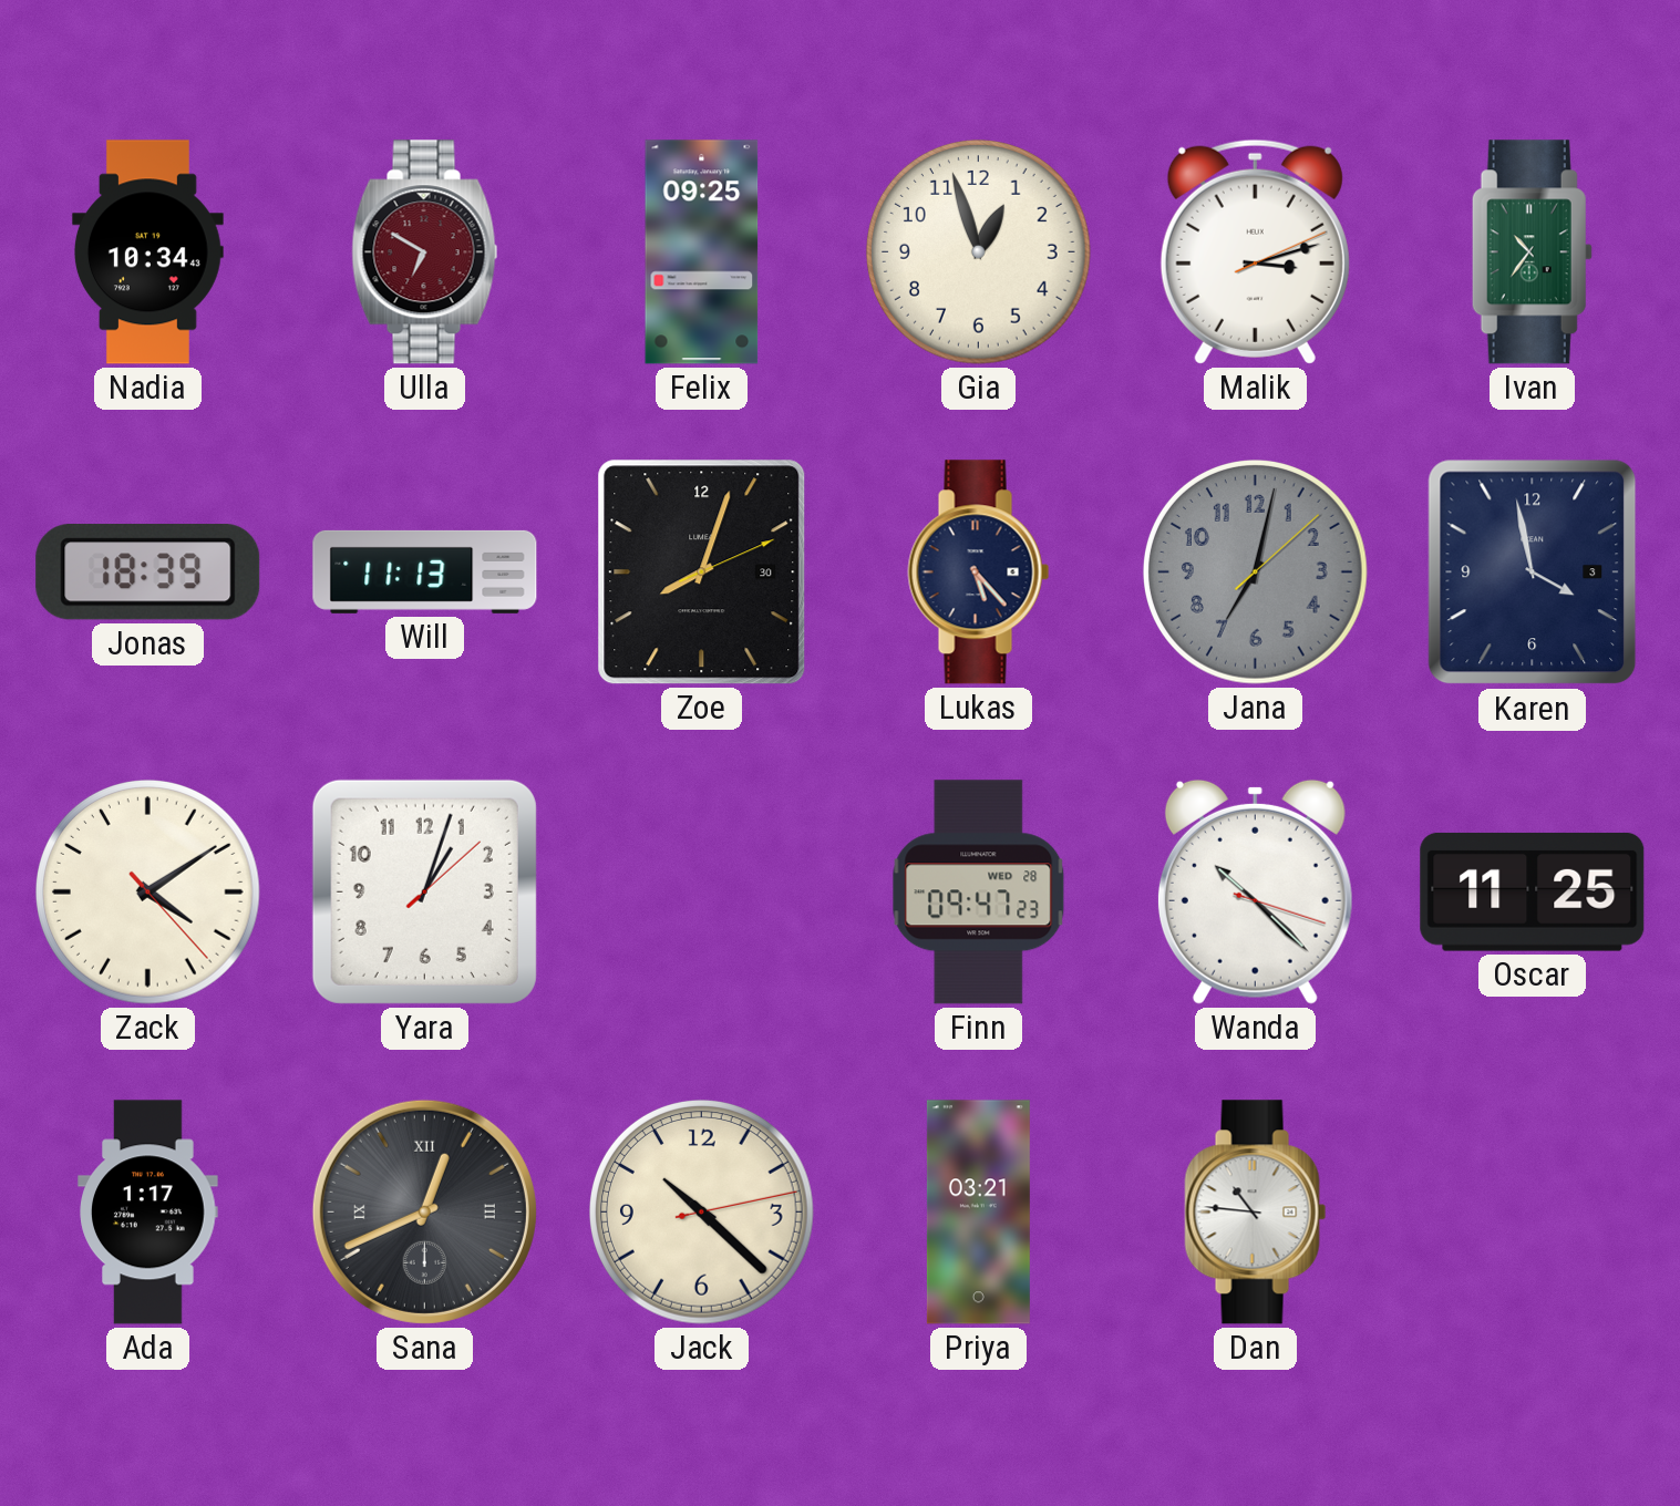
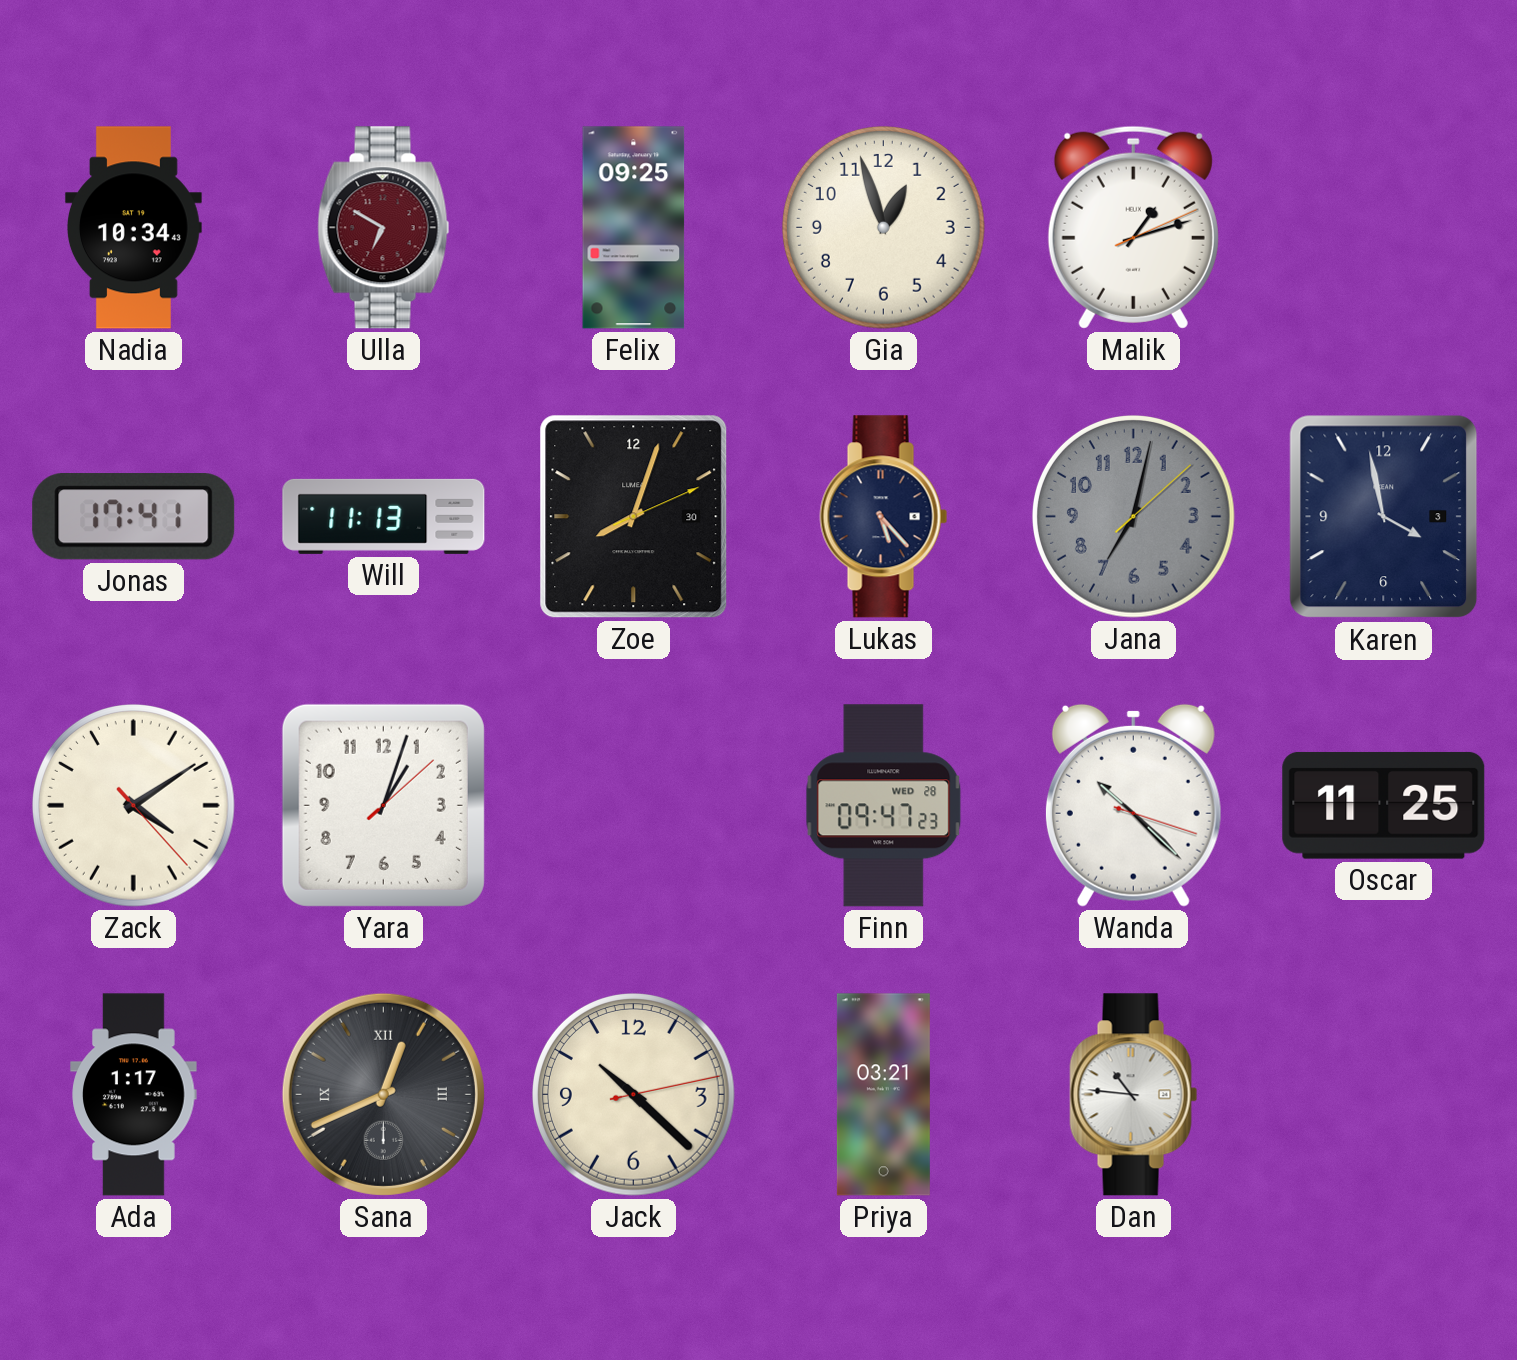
Malik: 3:12 -> 1:12 (1133, 227)
Ivan: 10:36 -> none (1532, 252)
Jonas: 18:39 -> 17:41 (134, 517)
